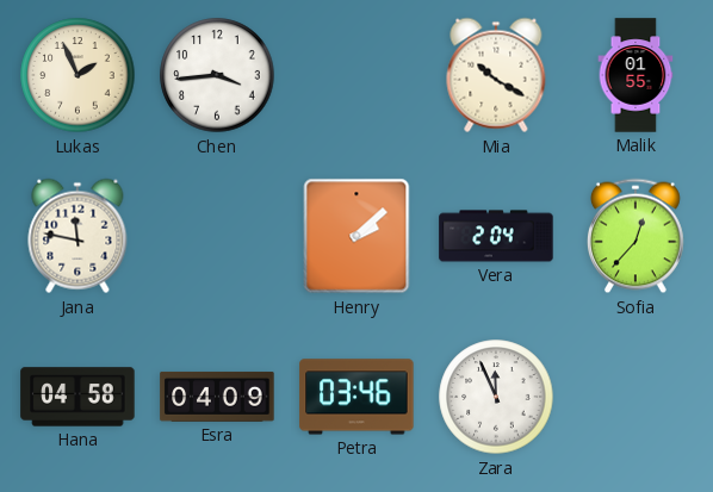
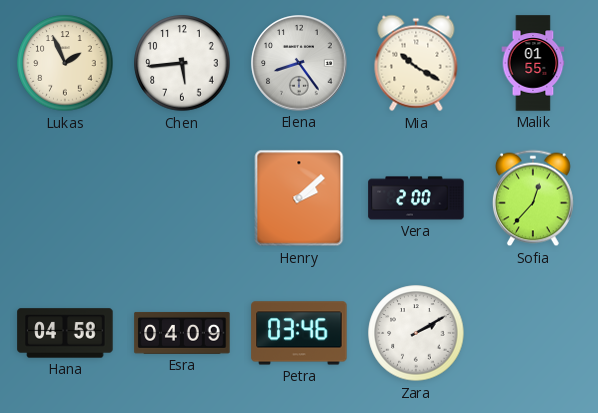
Chen: 3:44 -> 5:44 (182, 63)
Elena: none -> 8:24 (299, 63)
Jana: 11:47 -> none (77, 236)
Vera: 2:04 -> 2:00 (416, 198)
Zara: 11:56 -> 2:10 (416, 333)
